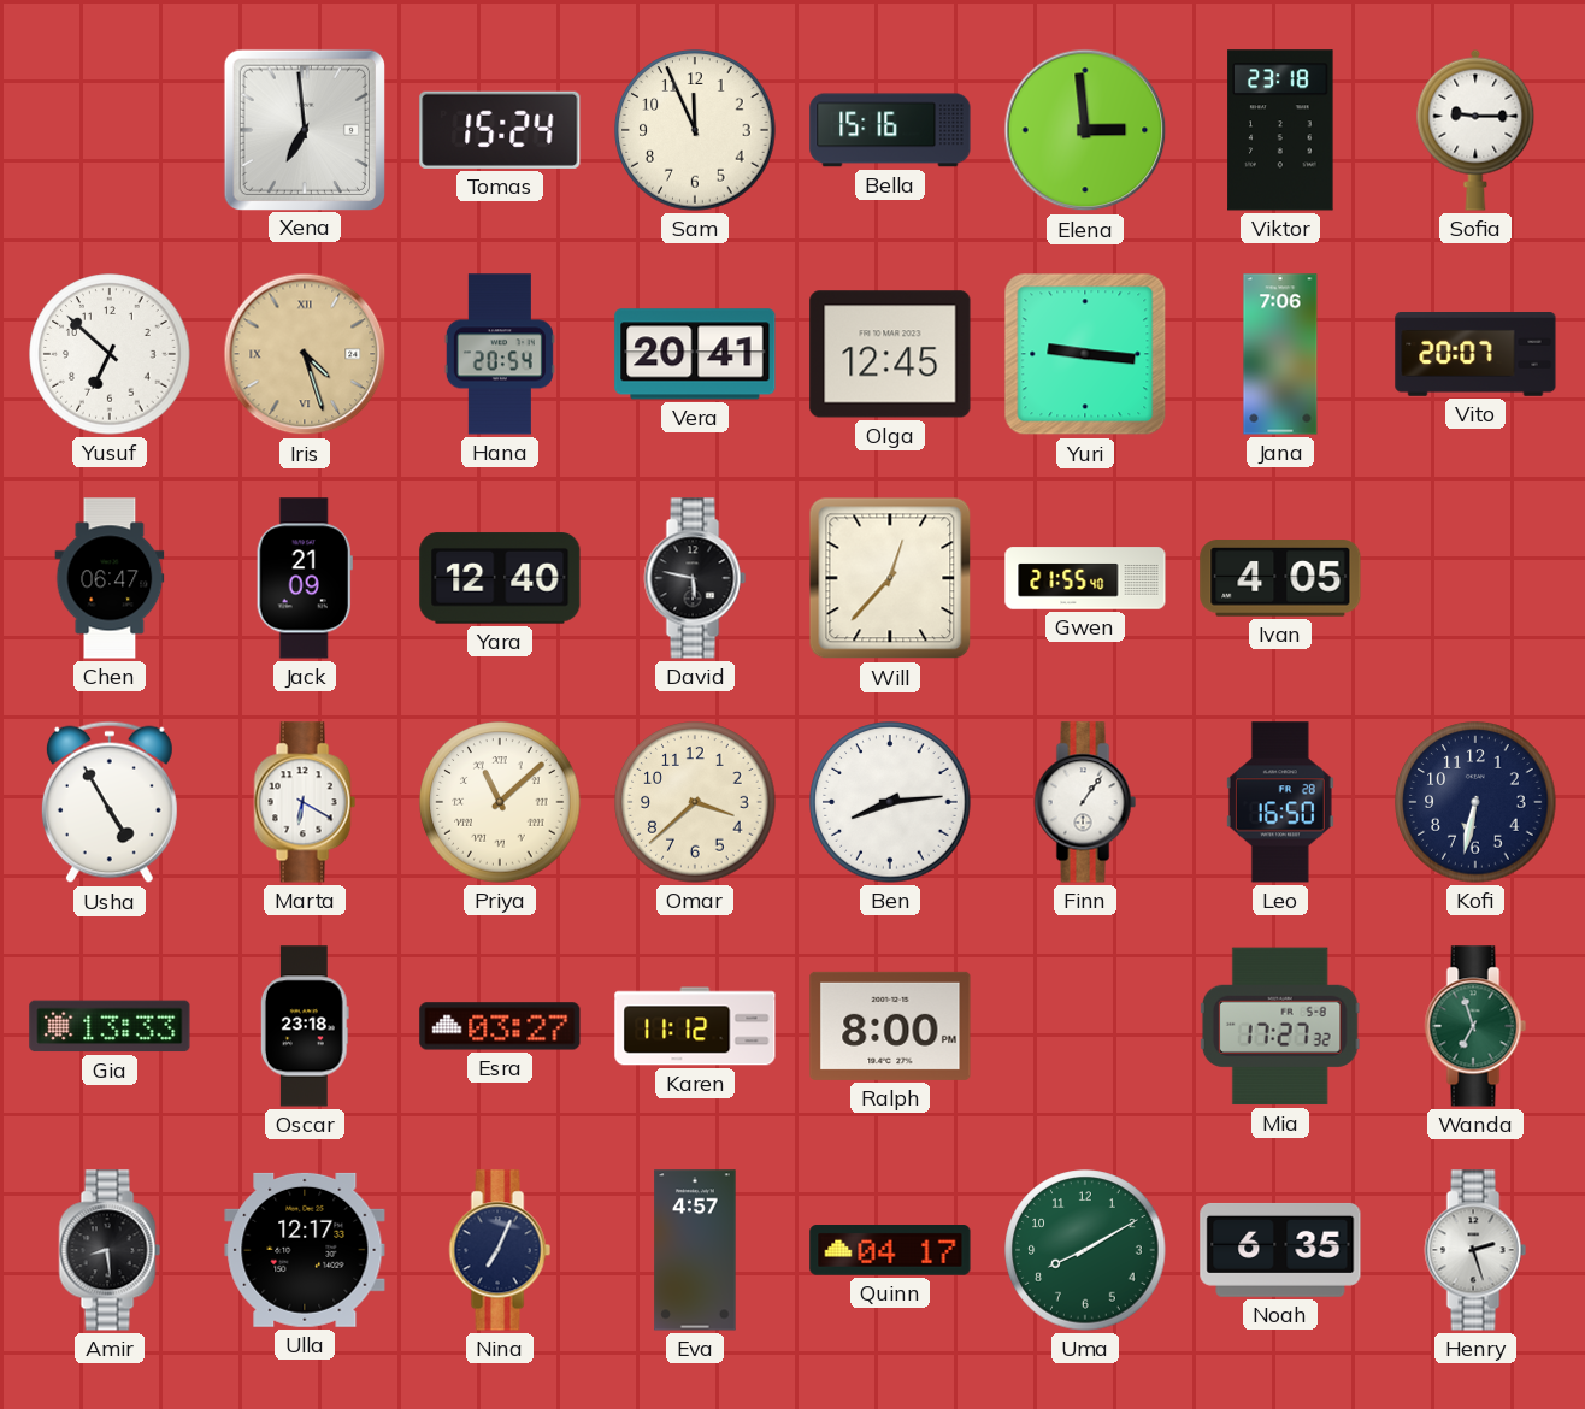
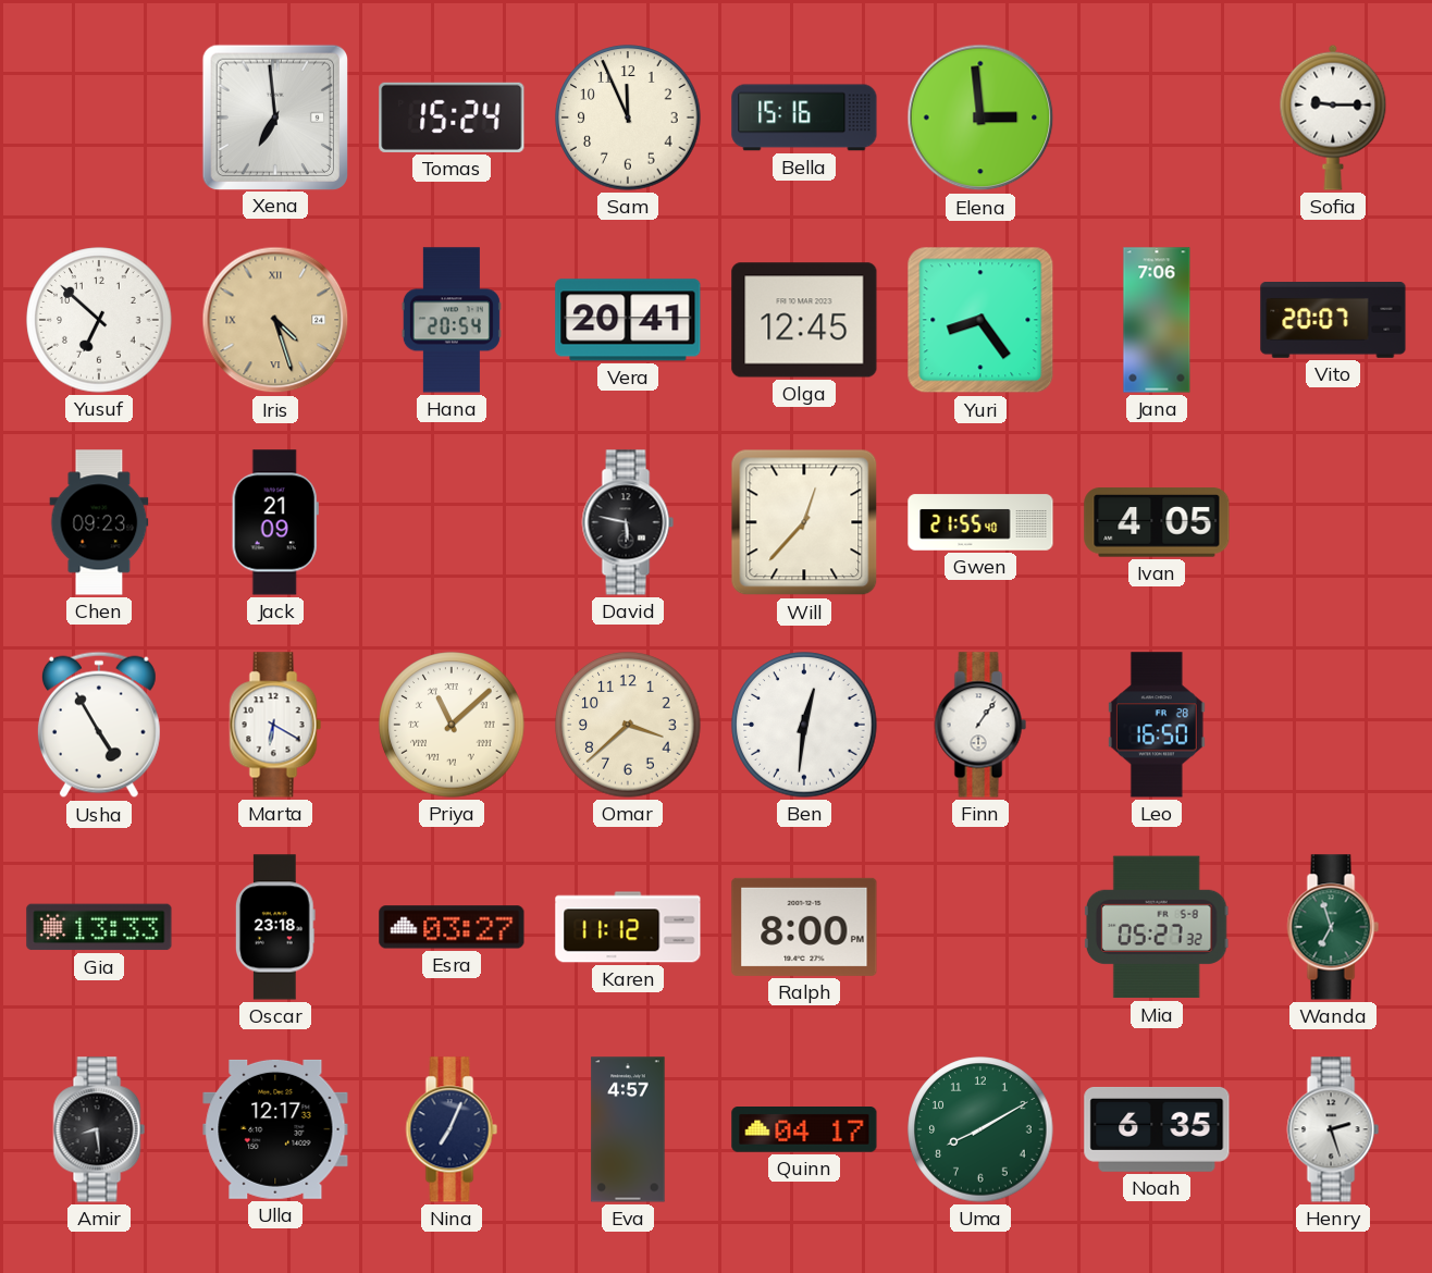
Viktor: 23:18 -> none (1280, 130)
Yuri: 9:16 -> 8:24 (980, 320)
Chen: 06:47 -> 09:23 (99, 522)
Yara: 12:40 -> none (500, 578)
Ben: 8:14 -> 12:31 (804, 725)
Kofi: 6:32 -> none (1475, 802)
Mia: 17:27 -> 05:27 (1157, 927)
